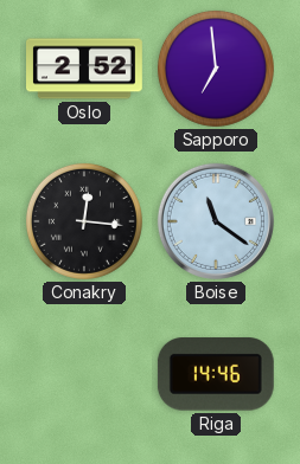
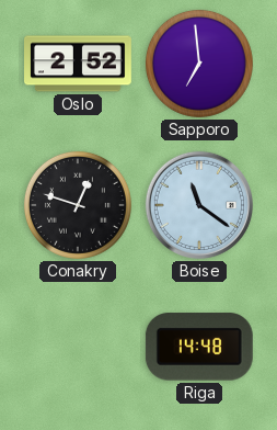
Conakry: 12:16 -> 12:48 (78, 205)
Riga: 14:46 -> 14:48 (199, 347)
